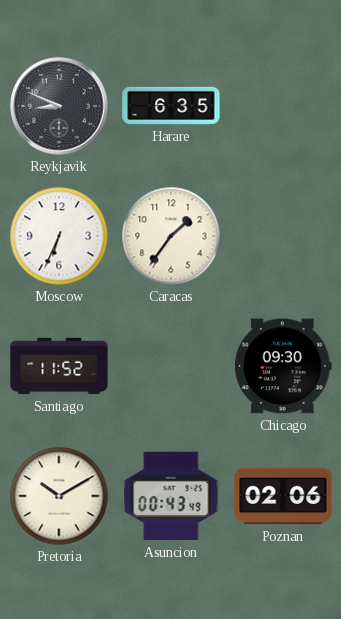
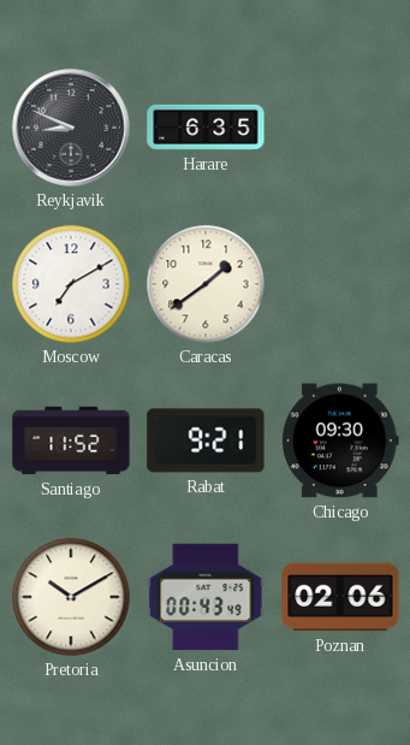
Moscow: 6:34 -> 7:10 (71, 284)
Caracas: 1:36 -> 1:39 (206, 284)
Rabat: none -> 9:21 (206, 441)
